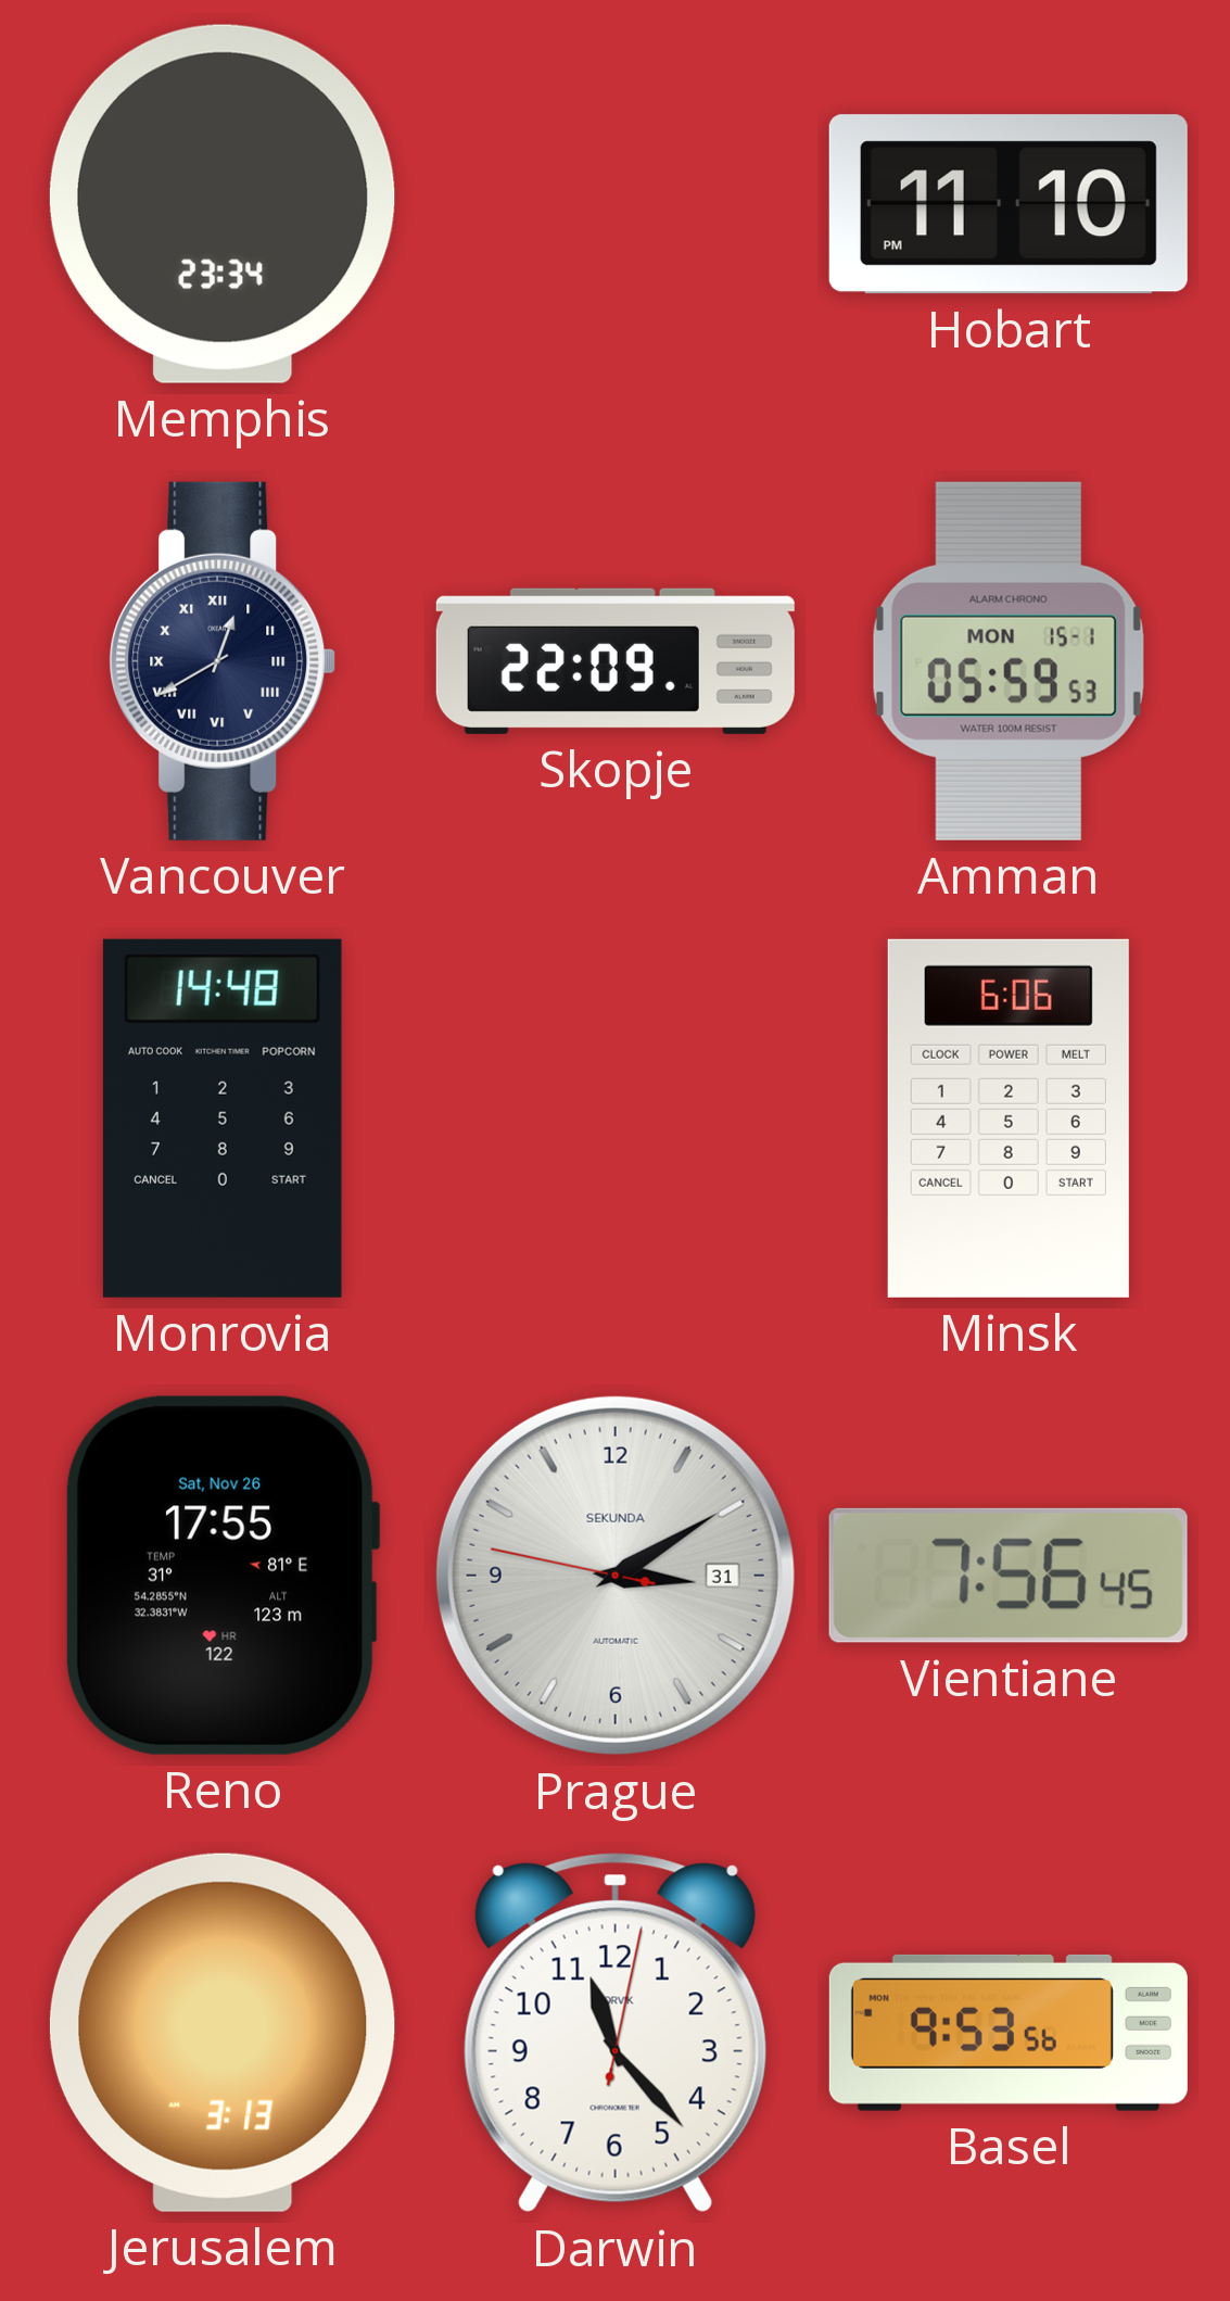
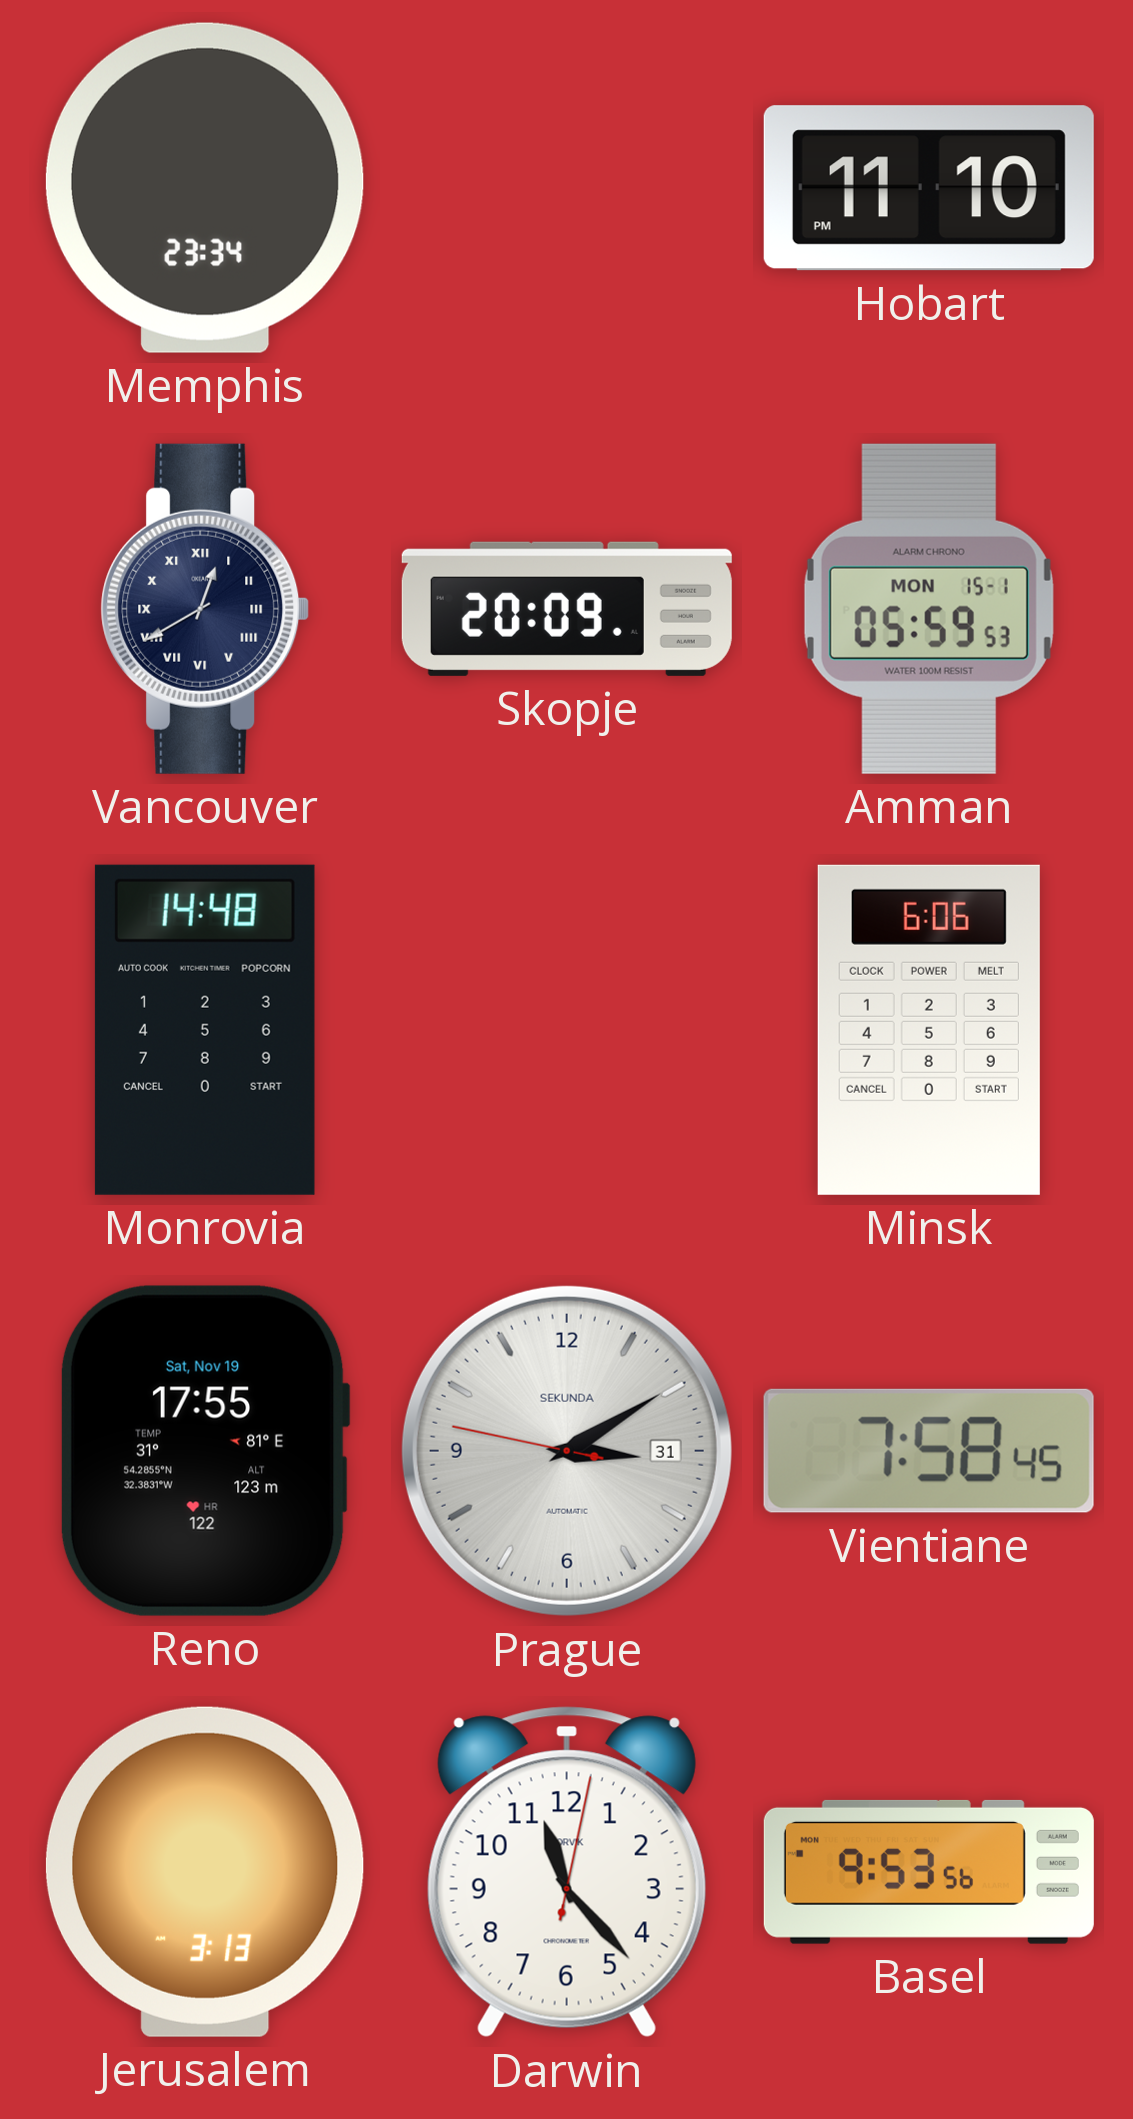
Skopje: 22:09 -> 20:09 (567, 609)
Reno date: Sat, Nov 26 -> Sat, Nov 19 (204, 1451)
Vientiane: 7:56 -> 7:58 (929, 1451)
